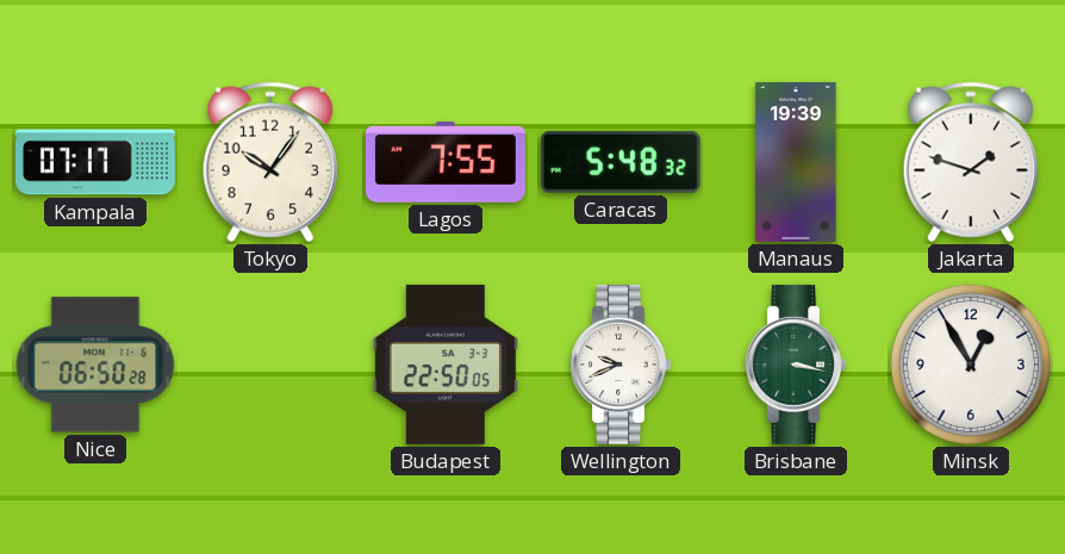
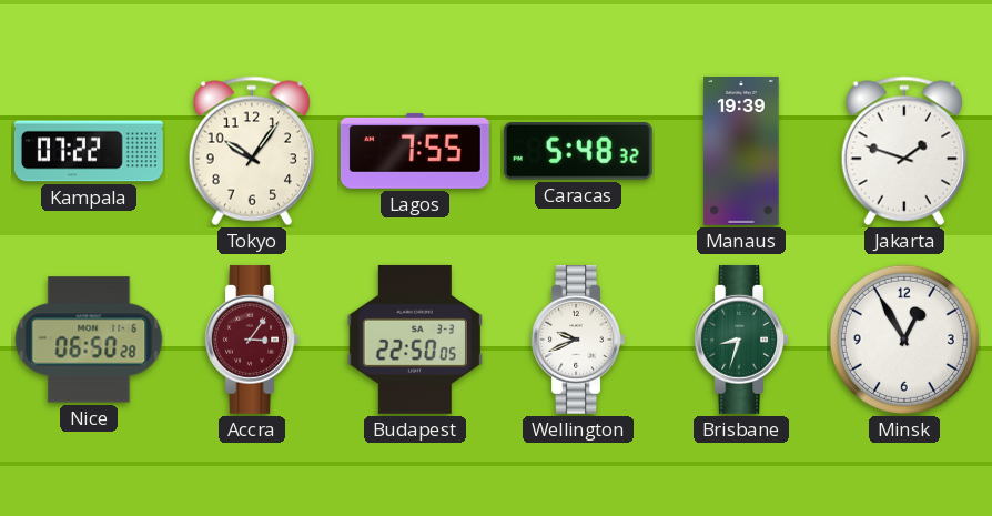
Kampala: 07:17 -> 07:22 (89, 151)
Accra: none -> 3:06 (252, 340)
Brisbane: 3:17 -> 8:33 (741, 340)
